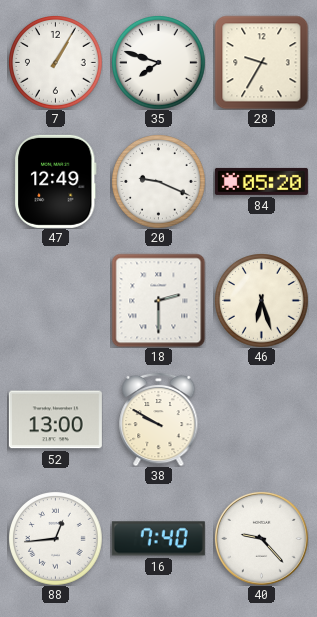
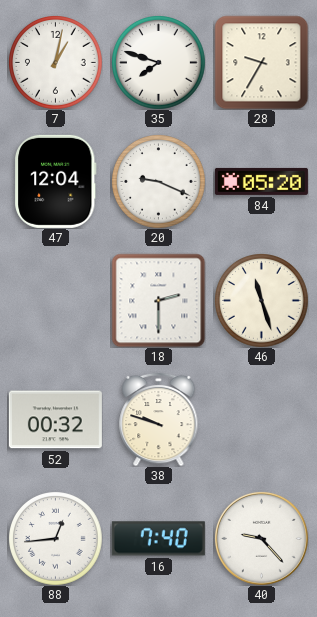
7: 1:05 -> 1:02 (56, 63)
47: 12:49 -> 12:04 (56, 181)
46: 6:27 -> 11:27 (262, 301)
52: 13:00 -> 00:32 (55, 420)
38: 9:50 -> 9:48 (159, 419)
